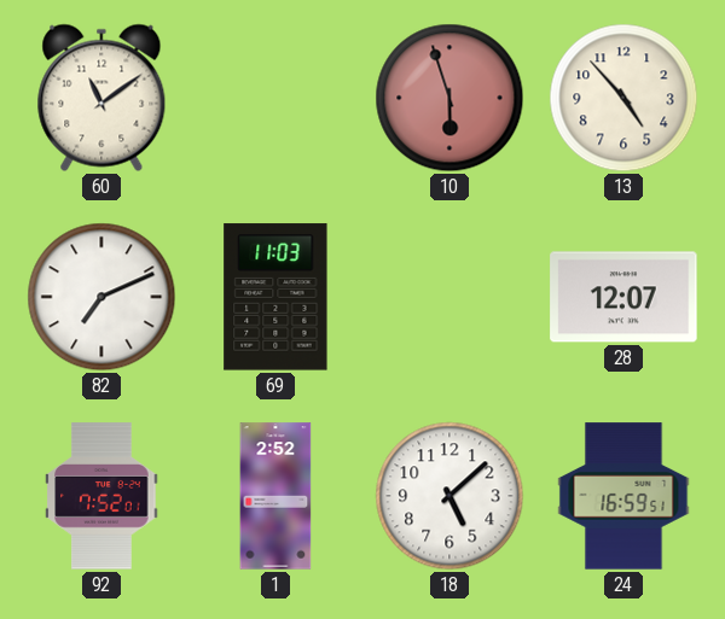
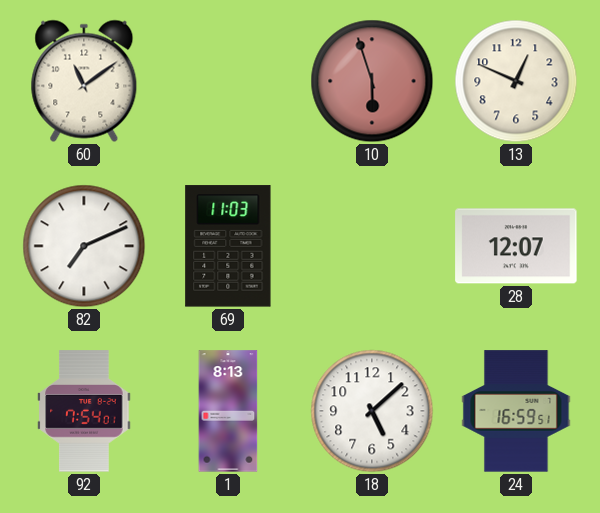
13: 4:53 -> 12:49 (516, 81)
92: 7:52 -> 7:54 (84, 411)
1: 2:52 -> 8:13 (228, 411)
